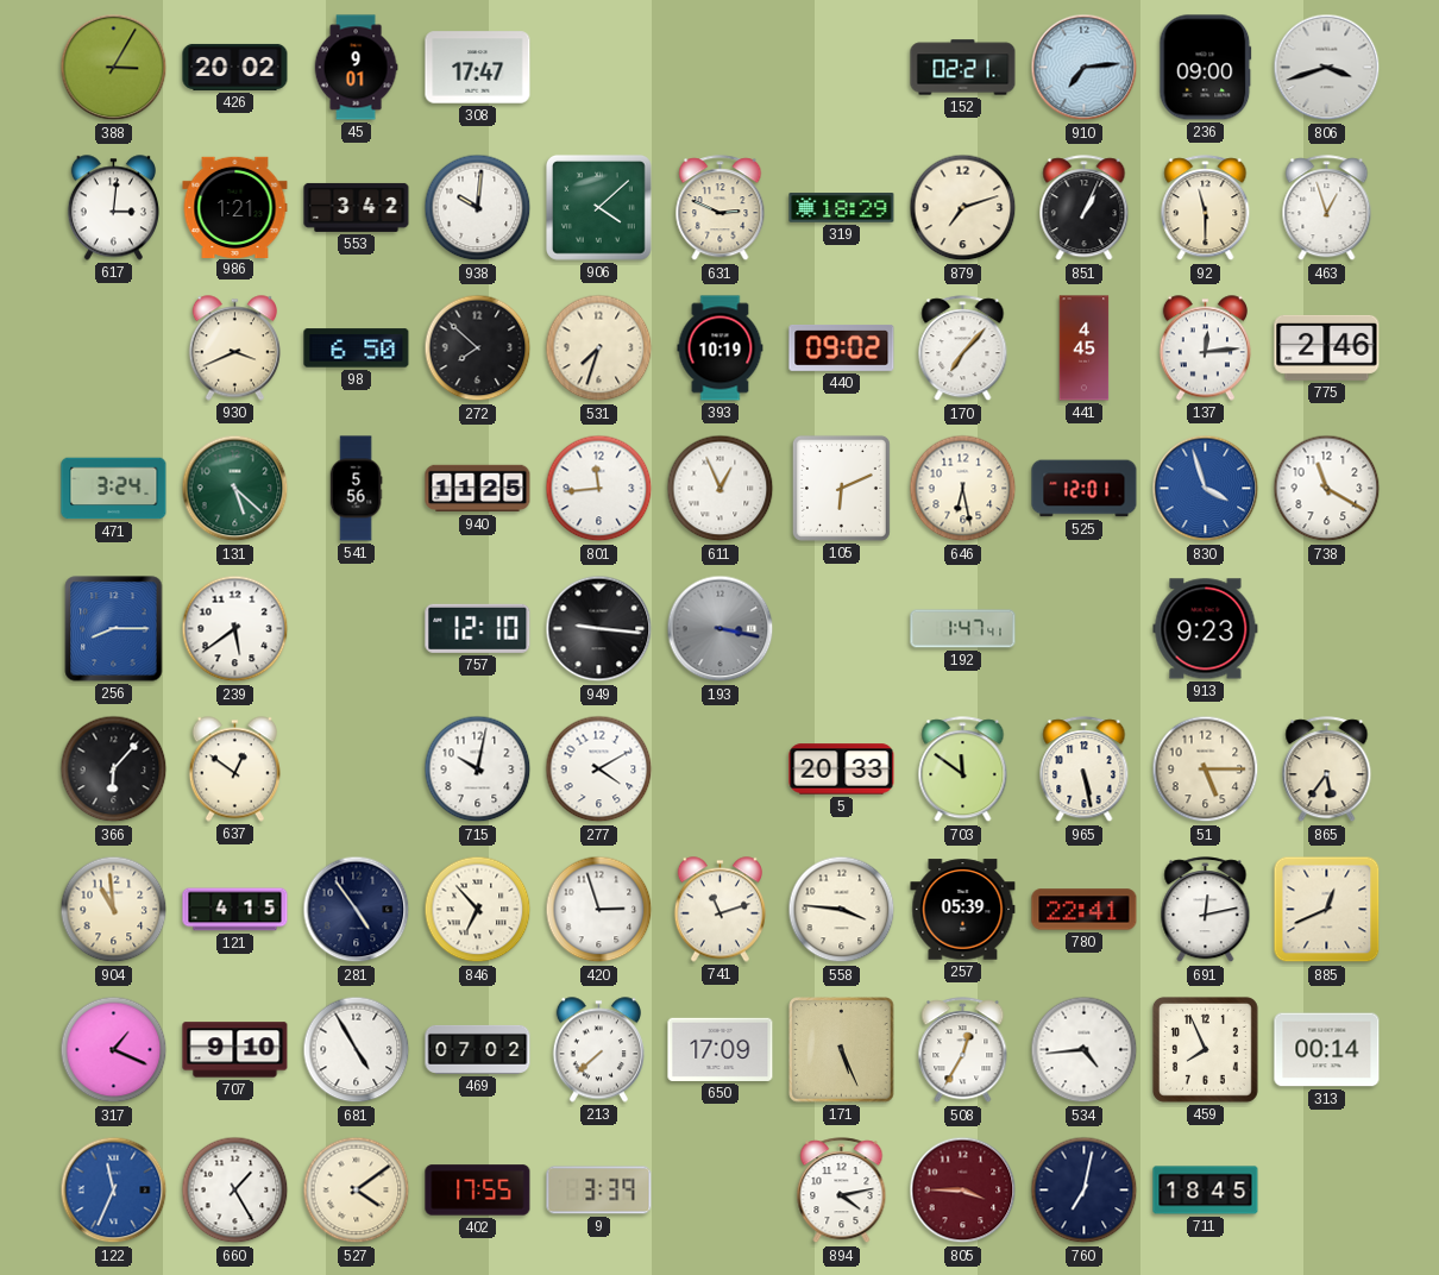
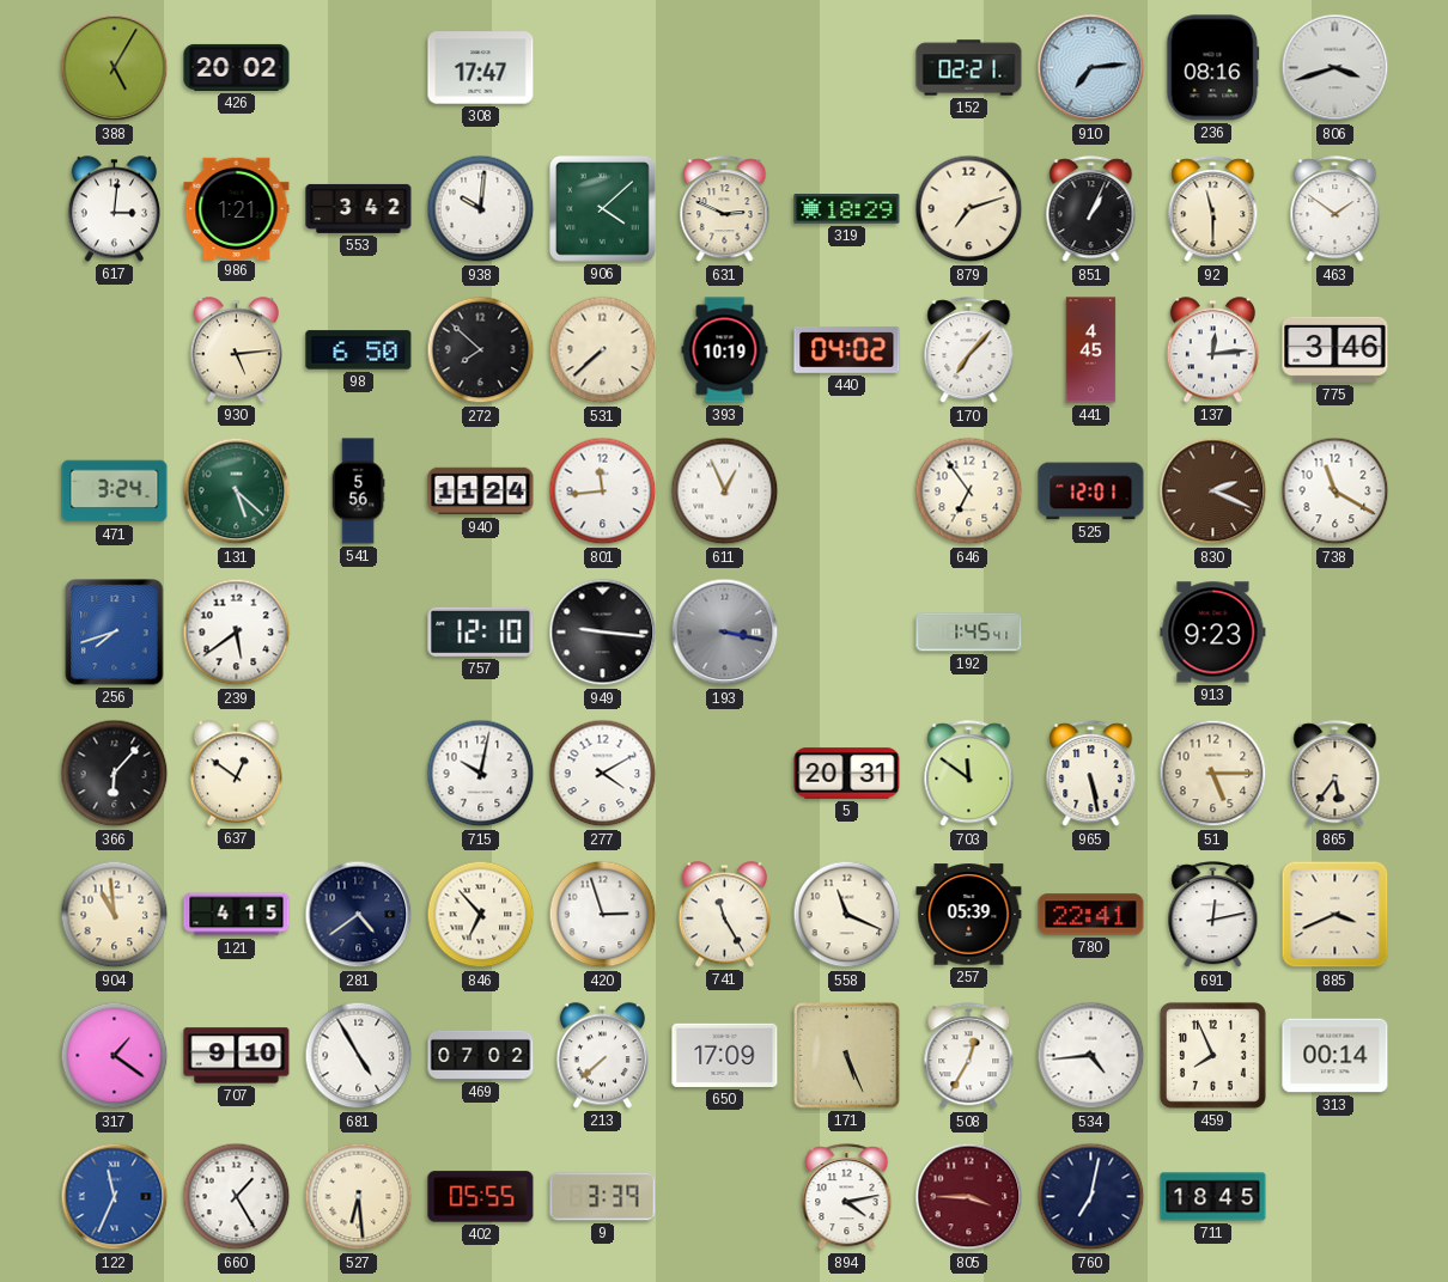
388: 3:05 -> 5:05 (115, 68)
45: 9:01 -> none (356, 68)
236: 09:00 -> 08:16 (1213, 68)
463: 12:57 -> 1:51 (1336, 209)
930: 3:41 -> 5:14 (236, 350)
531: 7:33 -> 7:38 (603, 350)
440: 09:02 -> 04:02 (847, 350)
775: 2:46 -> 3:46 (1336, 349)
940: 11:25 -> 11:24 (481, 492)
105: 6:11 -> none (841, 488)
646: 6:28 -> 6:54 (969, 492)
830: 3:57 -> 2:19 (1213, 492)
830 dial: blue -> brown (1213, 492)
256: 8:15 -> 7:42 (115, 633)
192: 1:47 -> 1:45 (969, 633)
5: 20:33 -> 20:31 (847, 774)
281: 4:54 -> 4:39 (359, 915)
741: 11:12 -> 11:25 (724, 915)
558: 3:46 -> 11:19 (847, 915)
885: 12:41 -> 3:41 (1336, 915)
317: 1:19 -> 1:21 (115, 1056)
527: 4:09 -> 6:29 (359, 1197)
402: 17:55 -> 05:55 (481, 1197)
